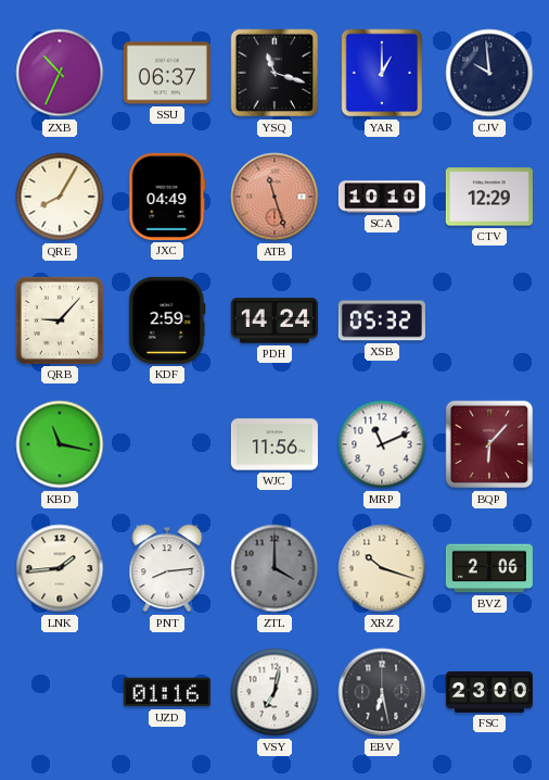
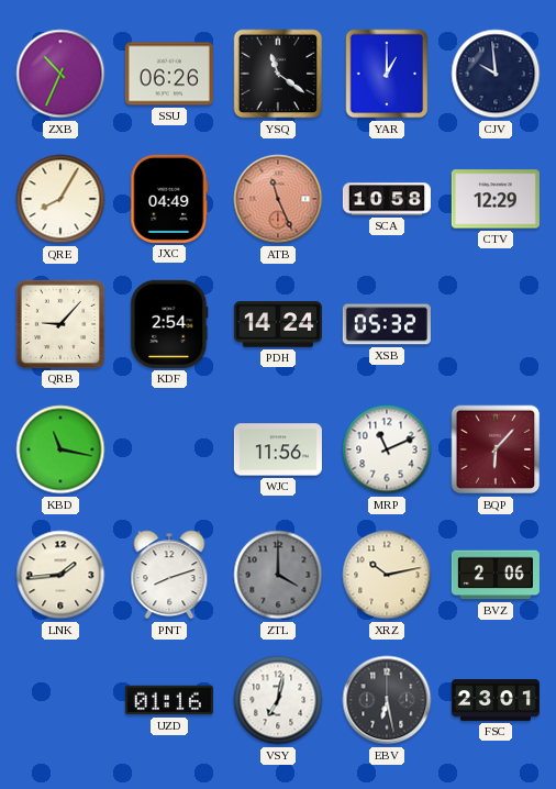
SSU: 06:37 -> 06:26 (169, 74)
YSQ: 11:18 -> 11:21 (278, 74)
ATB: 11:27 -> 11:26 (278, 199)
SCA: 10:10 -> 10:58 (387, 199)
KDF: 2:59 -> 2:54 (169, 324)
PNT: 8:14 -> 8:12 (169, 575)
XRZ: 10:18 -> 10:13 (387, 575)
FSC: 23:00 -> 23:01 (496, 700)
